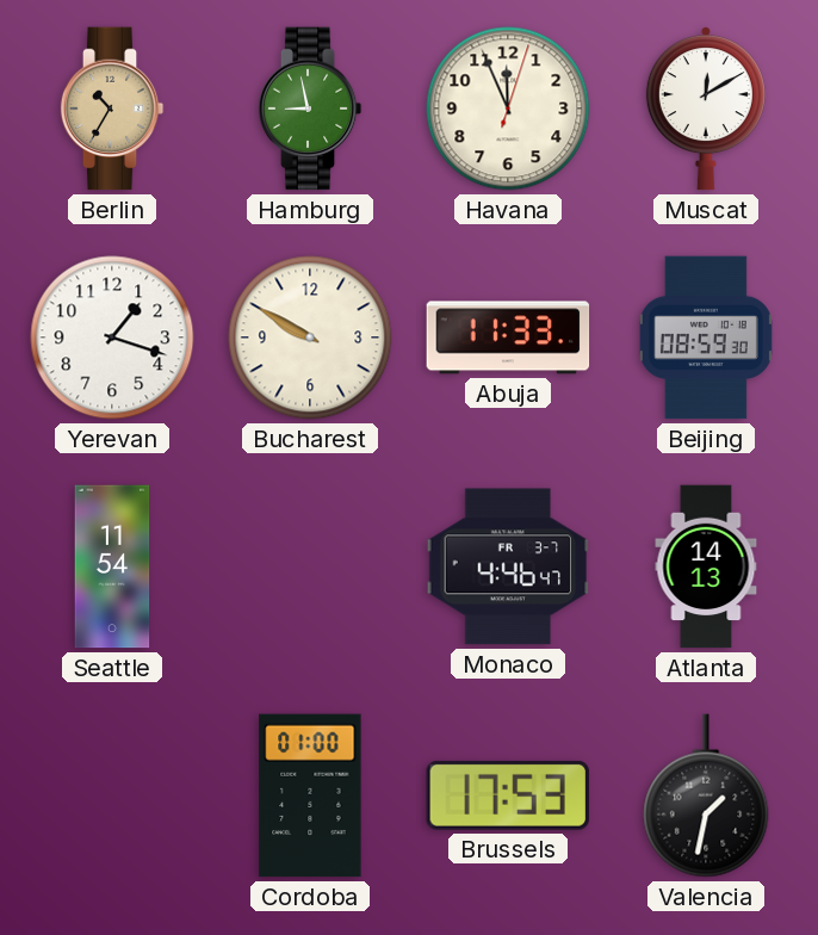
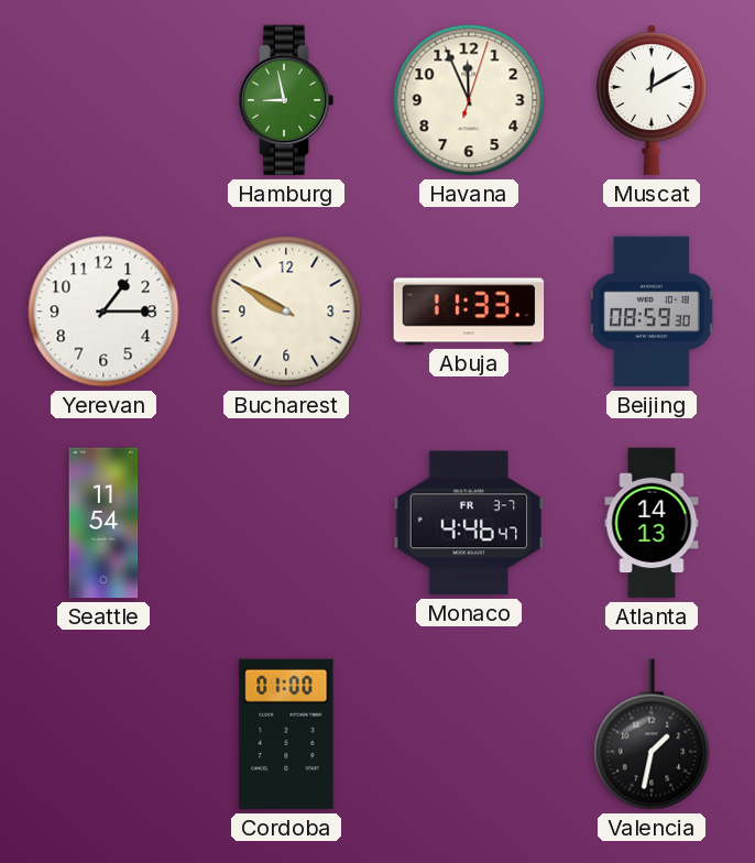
Berlin: 10:35 -> none (112, 109)
Yerevan: 1:18 -> 1:15 (103, 312)
Brussels: 17:53 -> none (508, 795)
